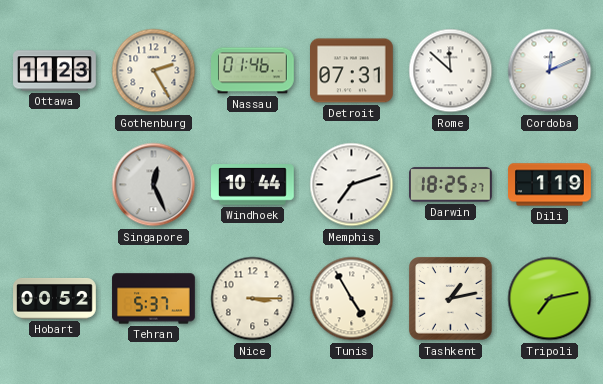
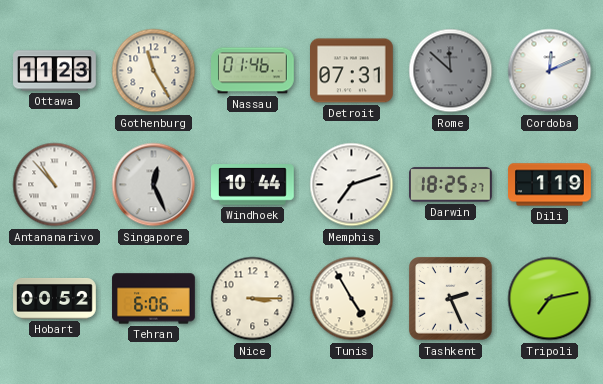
Gothenburg: 2:25 -> 11:25 (154, 71)
Rome dial: white -> grey (451, 71)
Antananarivo: none -> 10:53 (55, 185)
Tehran: 5:37 -> 6:06 (154, 299)
Tashkent: 1:13 -> 2:26 (451, 299)
